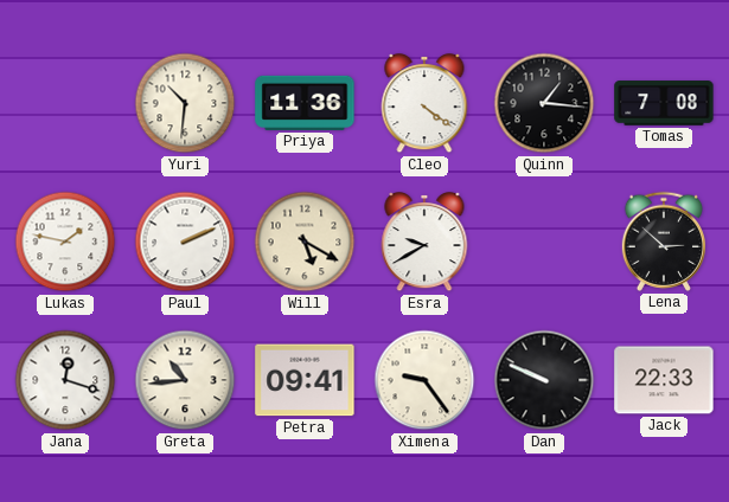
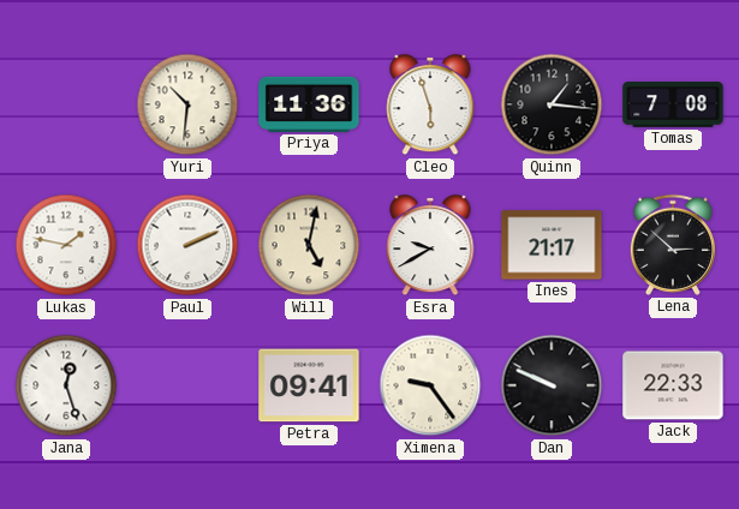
Cleo: 4:21 -> 5:57 (430, 106)
Will: 5:20 -> 5:02 (309, 245)
Ines: none -> 21:17 (552, 245)
Jana: 12:18 -> 12:27 (66, 385)
Greta: 10:44 -> none (185, 380)
